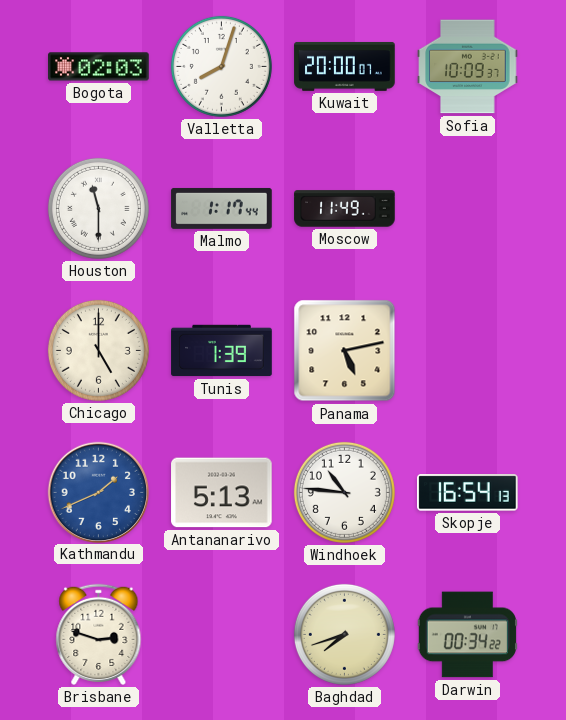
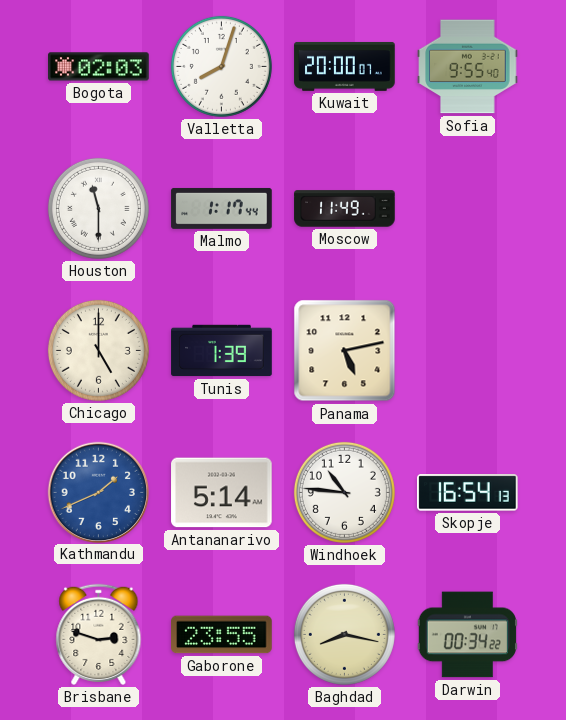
Sofia: 10:09 -> 9:55 (468, 67)
Antananarivo: 5:13 -> 5:14 (222, 493)
Gaborone: none -> 23:55 (222, 635)
Baghdad: 7:42 -> 8:17 (344, 634)
